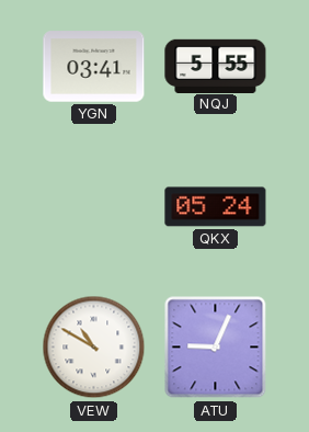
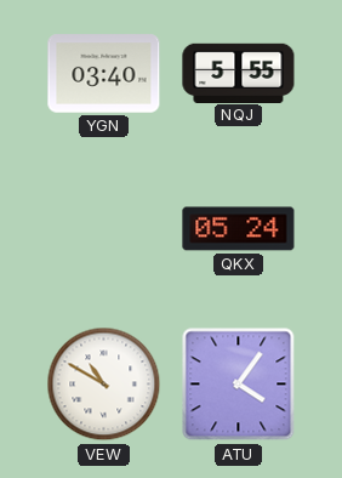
YGN: 03:41 -> 03:40 (104, 74)
ATU: 9:04 -> 4:06 (239, 385)
